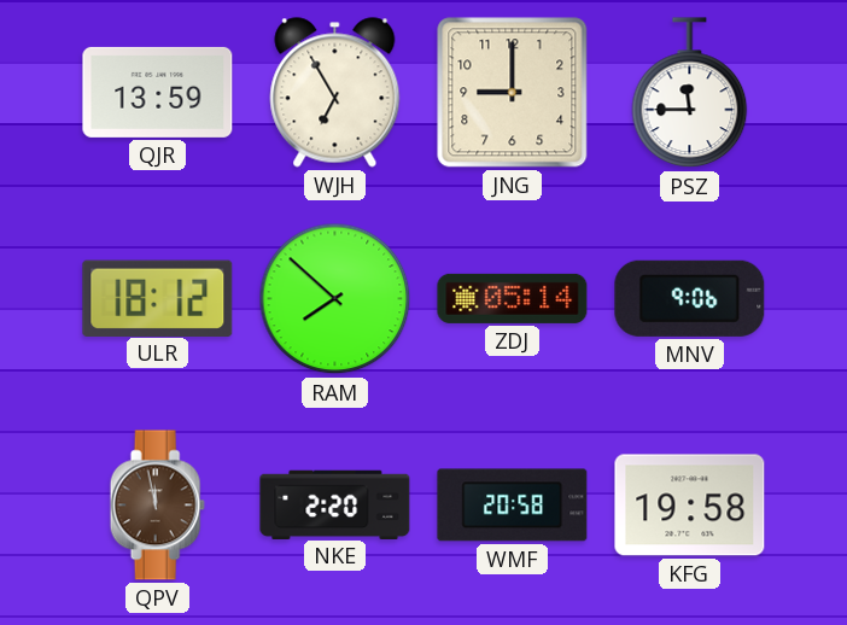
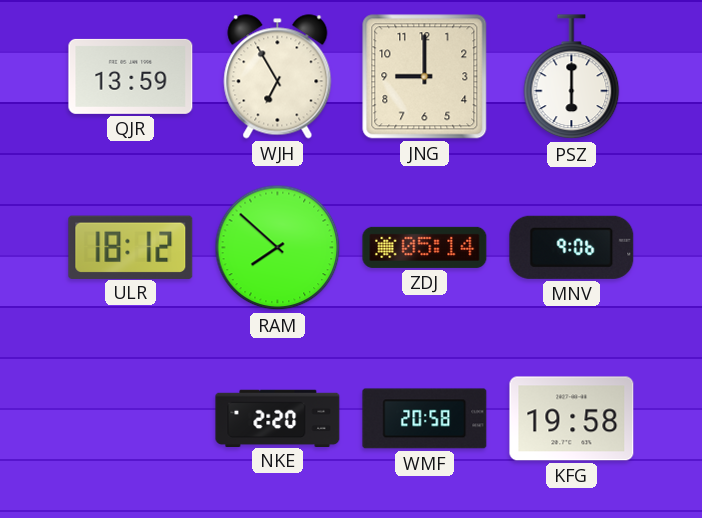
PSZ: 11:45 -> 6:00 (572, 77)
QPV: 11:58 -> none (157, 506)
